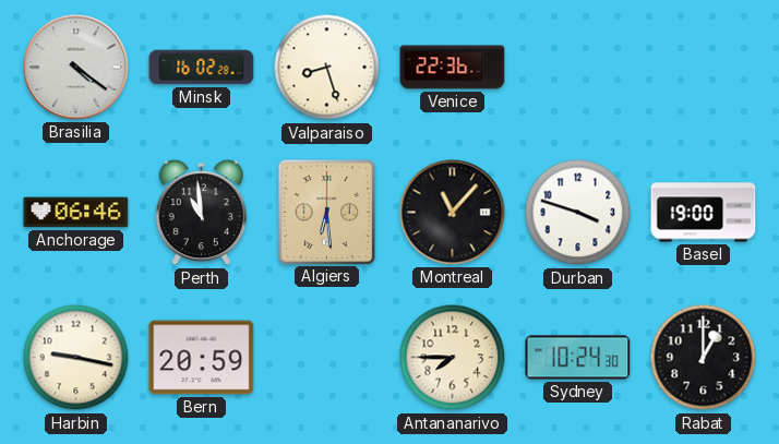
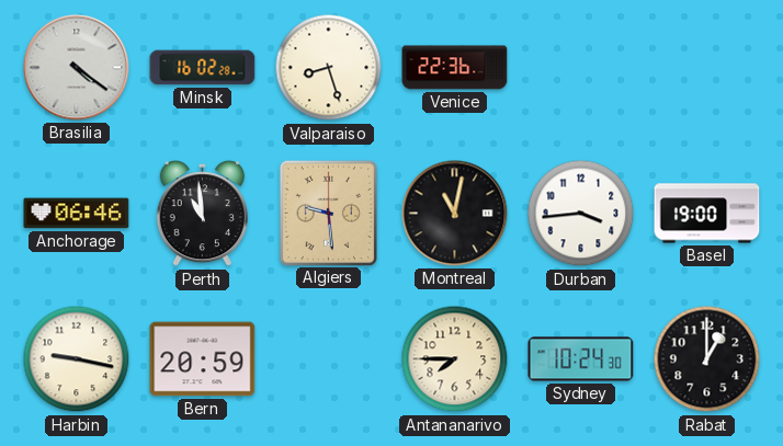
Algiers: 6:29 -> 9:29 (328, 213)
Montreal: 11:07 -> 11:02 (455, 214)
Durban: 3:48 -> 3:44 (581, 214)
